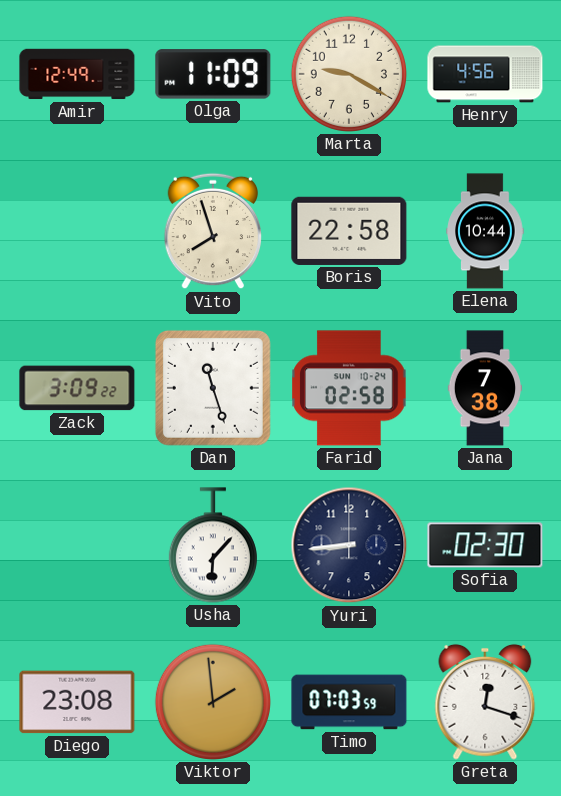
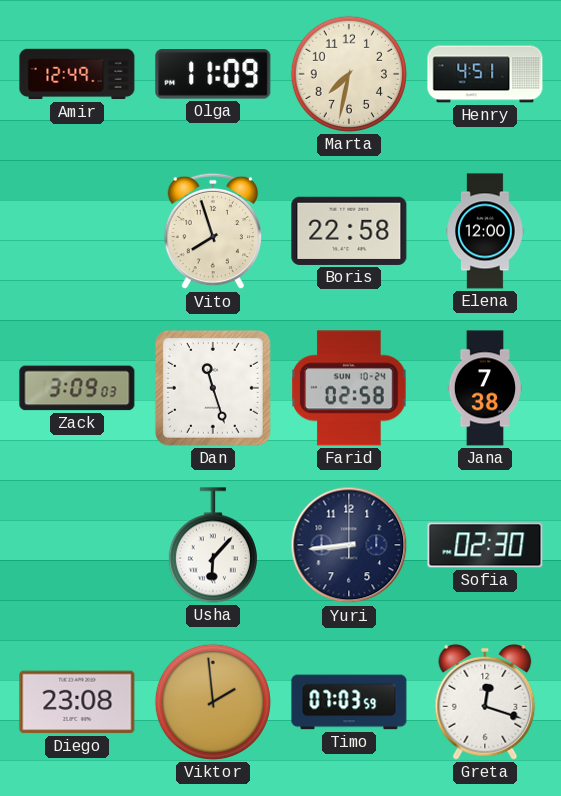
Marta: 9:20 -> 7:32 (349, 74)
Henry: 4:56 -> 4:51 (485, 74)
Elena: 10:44 -> 12:00 (485, 231)
Zack: 3:09:22 -> 3:09:03 (77, 388)
